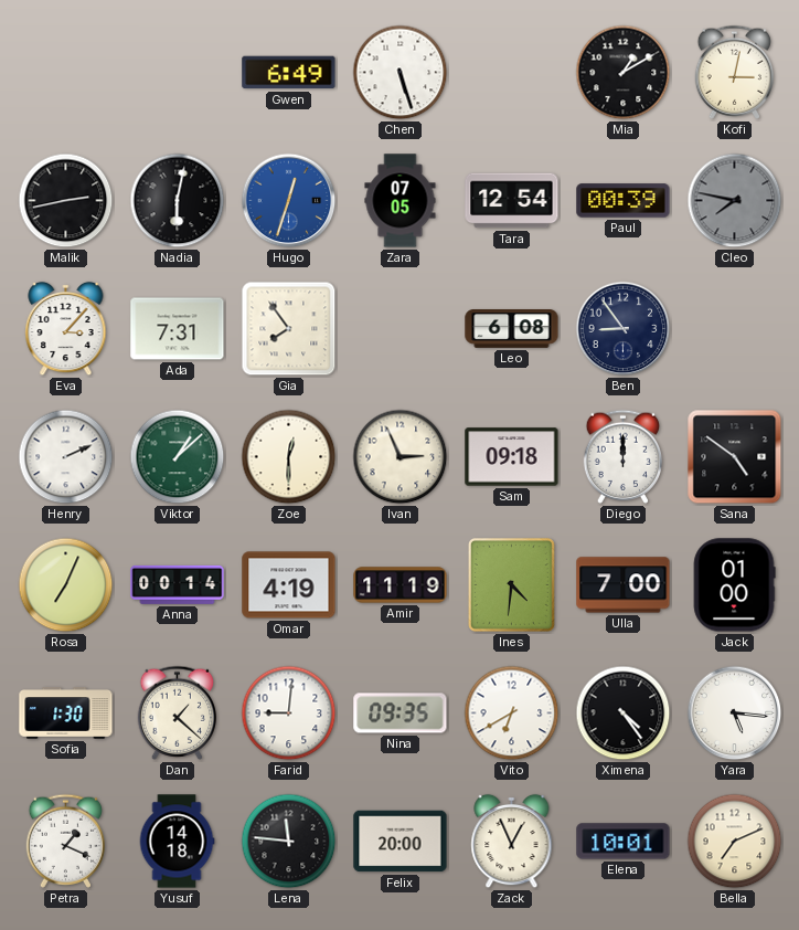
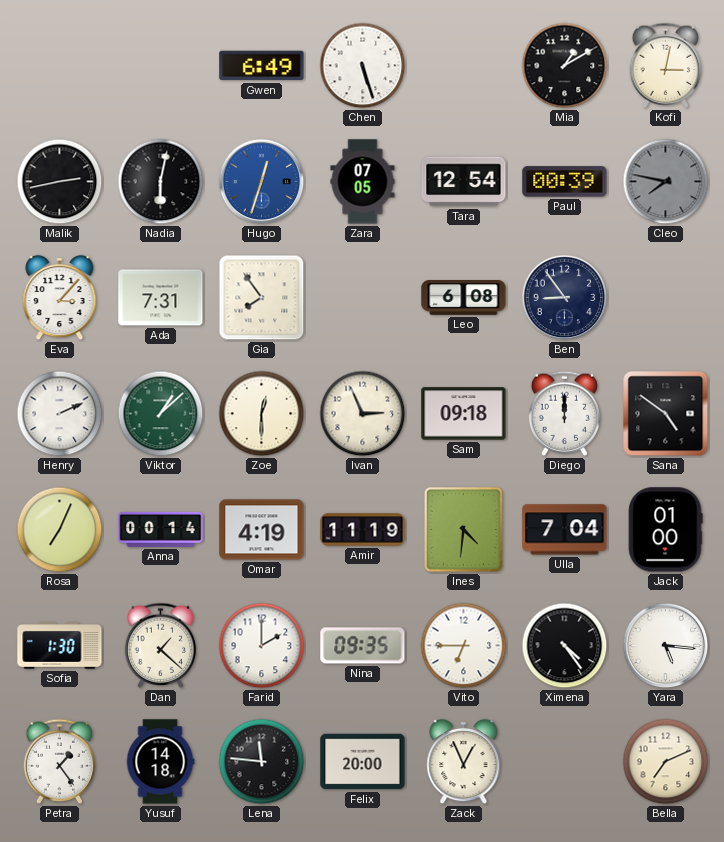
Ulla: 7:00 -> 7:04 (565, 530)
Farid: 9:01 -> 2:00 (262, 646)
Vito: 6:40 -> 6:45 (464, 646)
Petra: 1:19 -> 1:24 (60, 761)
Elena: 10:01 -> none (624, 842)
